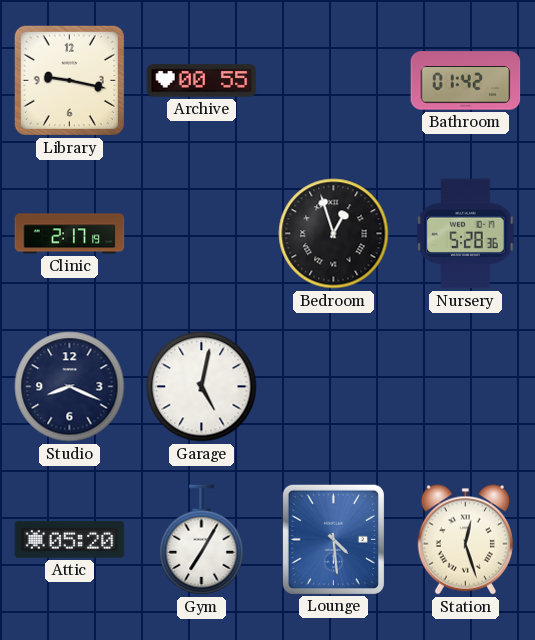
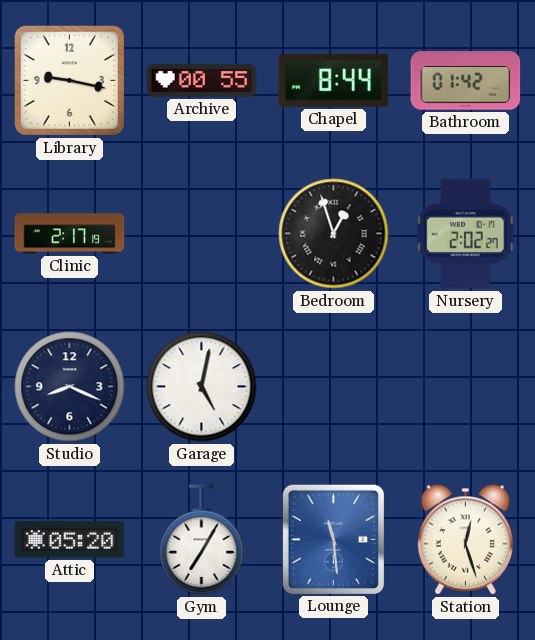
Chapel: none -> 8:44 (334, 80)
Nursery: 5:28 -> 2:02 (466, 234)
Lounge: 4:29 -> 11:29 (333, 539)
